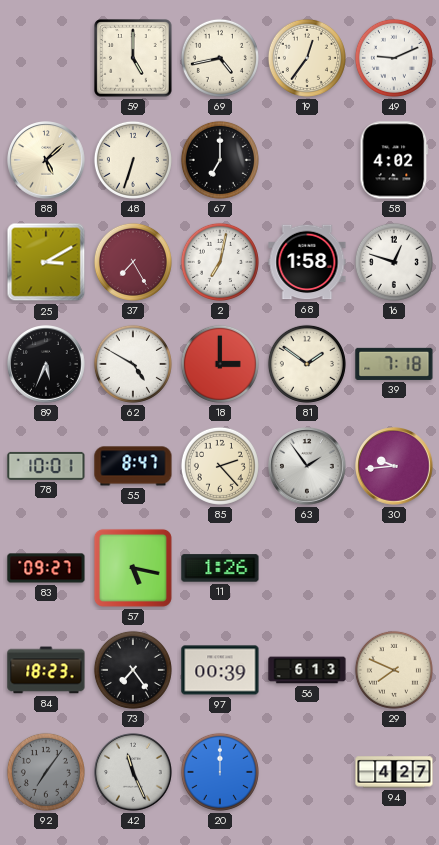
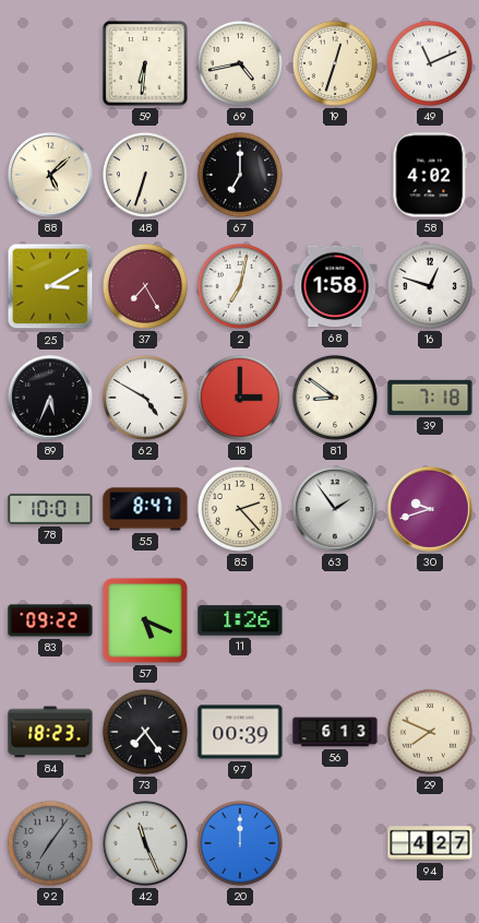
59: 5:00 -> 6:31 (145, 63)
19: 12:36 -> 12:33 (335, 63)
49: 9:11 -> 11:11 (430, 63)
81: 1:51 -> 8:51 (335, 398)
30: 9:44 -> 9:42 (430, 509)
83: 09:27 -> 09:22 (50, 620)
57: 5:17 -> 5:19 (145, 620)
